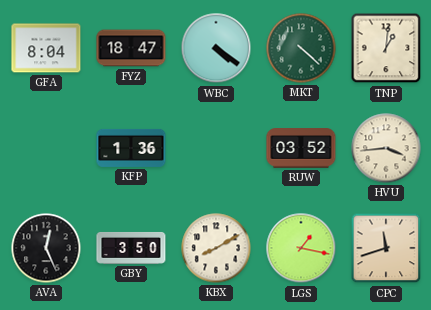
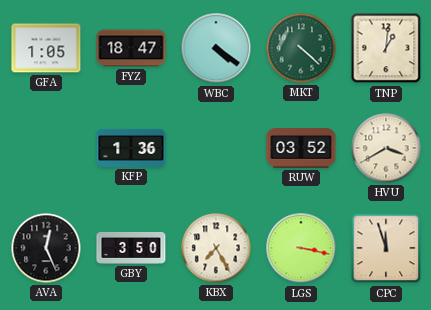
GFA: 8:04 -> 1:05 (46, 48)
HVU: 3:44 -> 3:40 (386, 148)
KBX: 8:10 -> 7:25 (216, 248)
LGS: 1:17 -> 3:17 (301, 248)
CPC: 11:42 -> 11:57 (386, 248)
